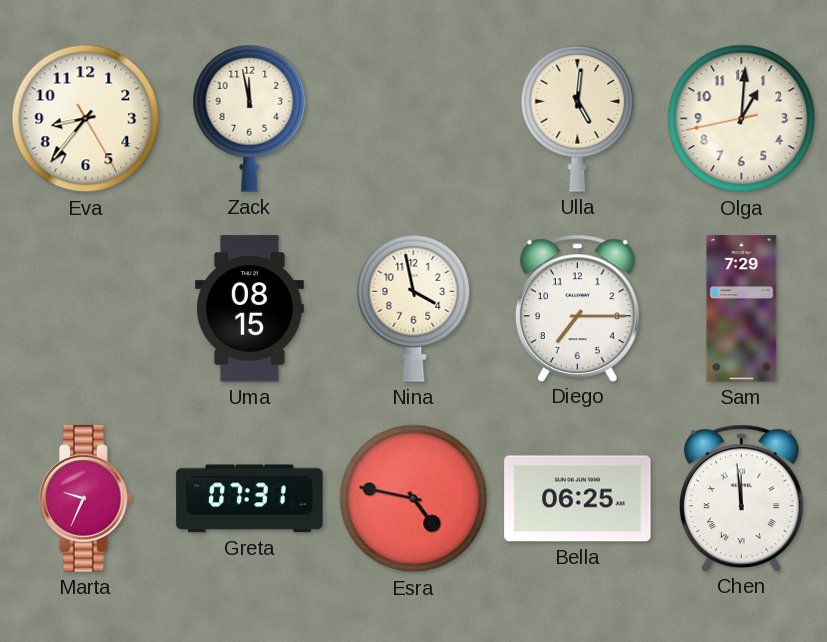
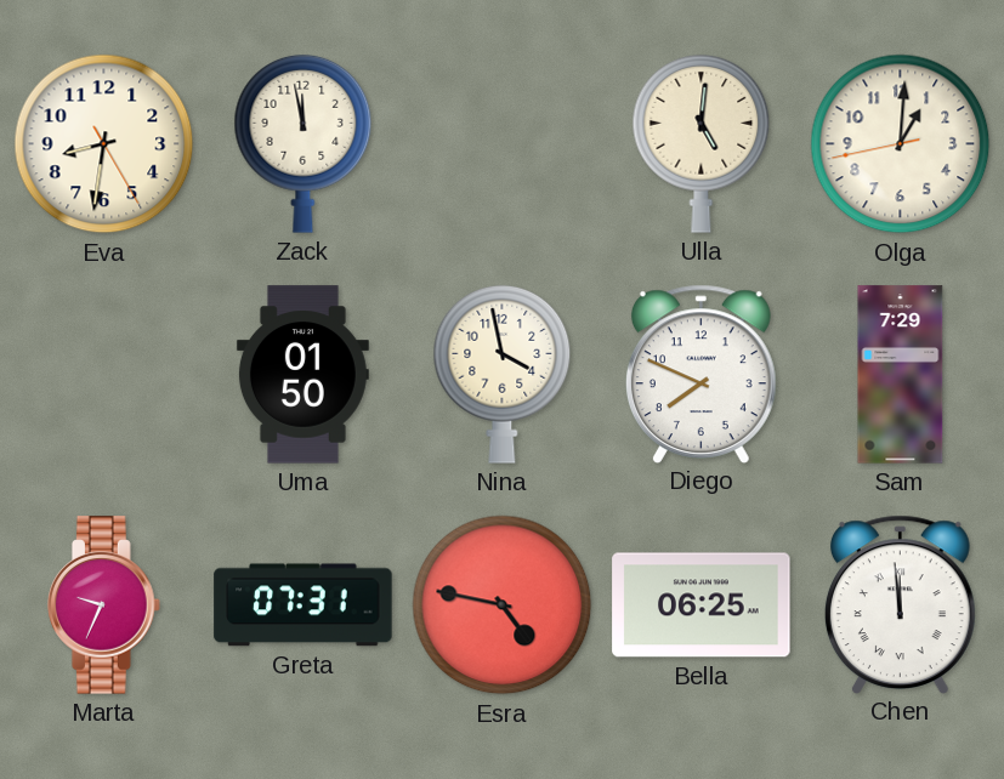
Eva: 8:36 -> 8:31 (104, 144)
Uma: 08:15 -> 01:50 (302, 375)
Diego: 7:15 -> 7:49 (700, 374)
